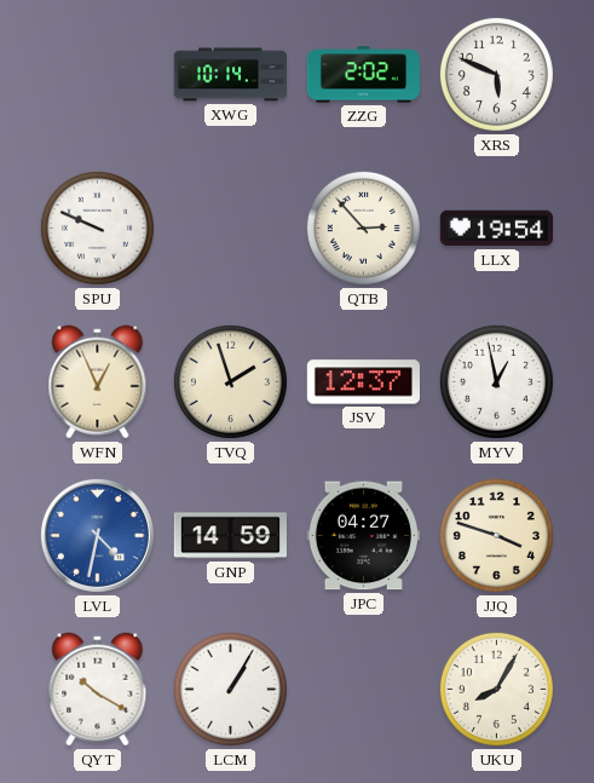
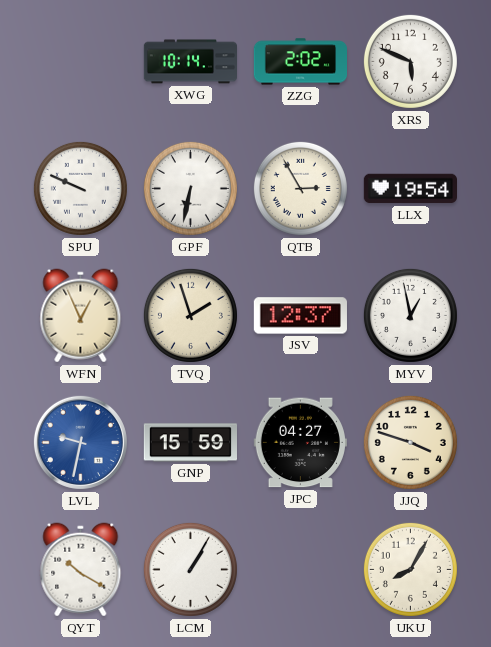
GPF: none -> 6:32 (190, 188)
QTB: 2:53 -> 2:55 (300, 188)
LVL: 4:32 -> 9:32 (80, 442)
GNP: 14:59 -> 15:59 (190, 443)
